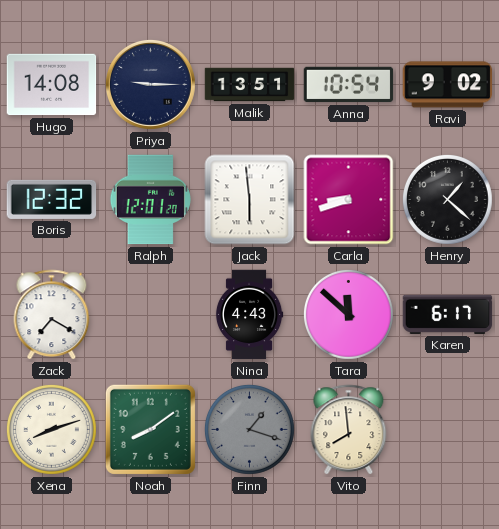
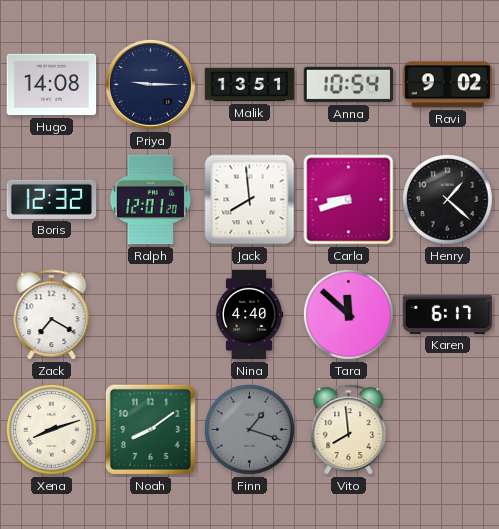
Jack: 5:59 -> 7:59 (250, 200)
Nina: 4:43 -> 4:40 (249, 315)
